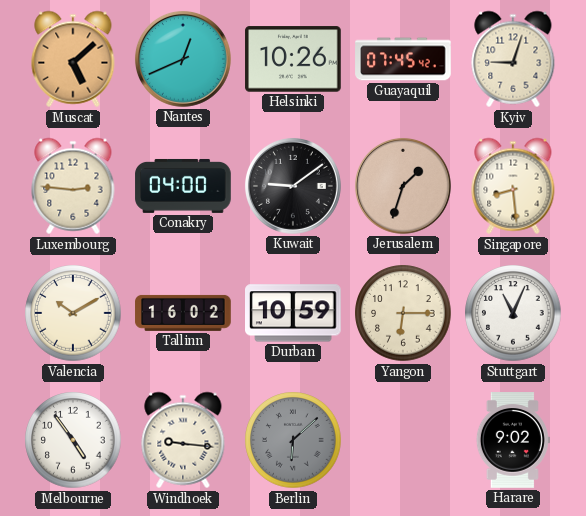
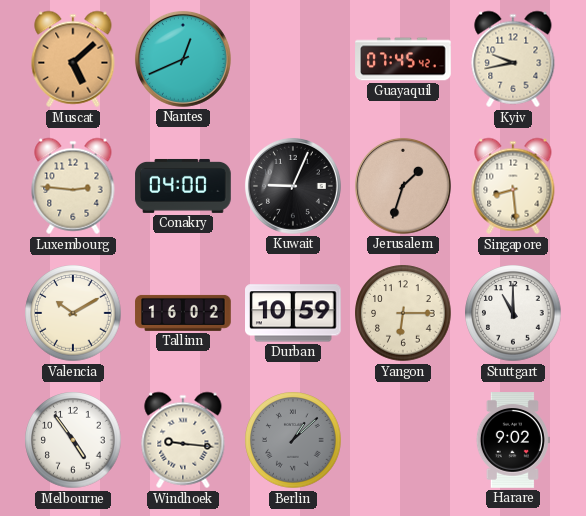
Helsinki: 10:26 -> none (293, 59)
Kyiv: 9:03 -> 9:43 (513, 59)
Kuwait: 9:09 -> 9:04 (293, 186)
Stuttgart: 11:04 -> 11:00 (513, 313)
Berlin: 6:08 -> 1:08 (293, 440)
